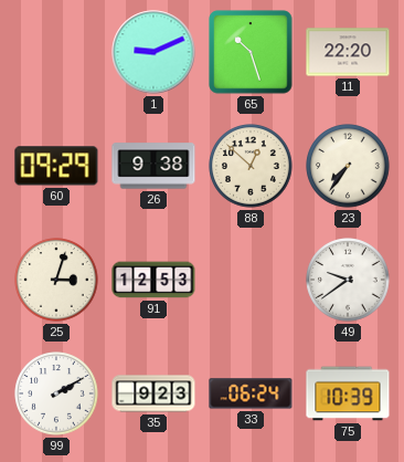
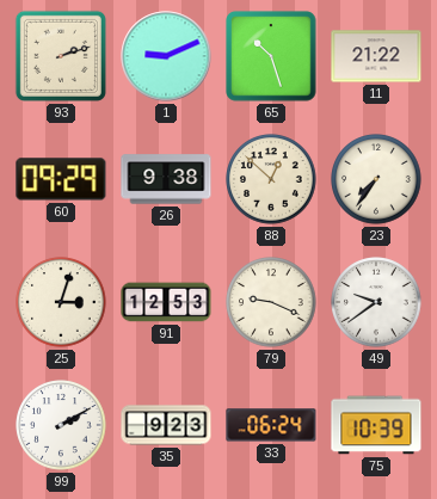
93: none -> 2:12 (61, 56)
11: 22:20 -> 21:22 (376, 56)
79: none -> 9:19 (271, 302)
